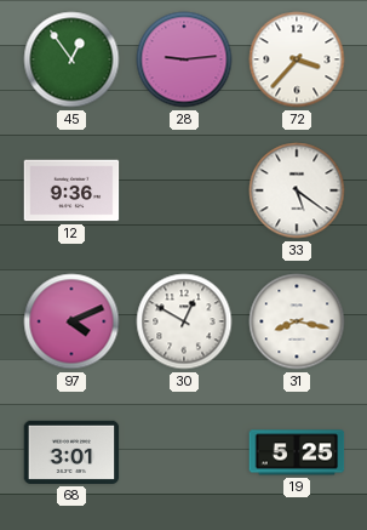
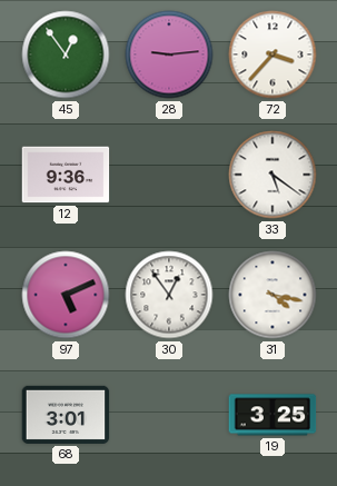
97: 4:11 -> 5:11 (66, 295)
30: 12:50 -> 12:54 (169, 295)
31: 8:17 -> 4:17 (272, 295)
19: 5:25 -> 3:25 (272, 415)
